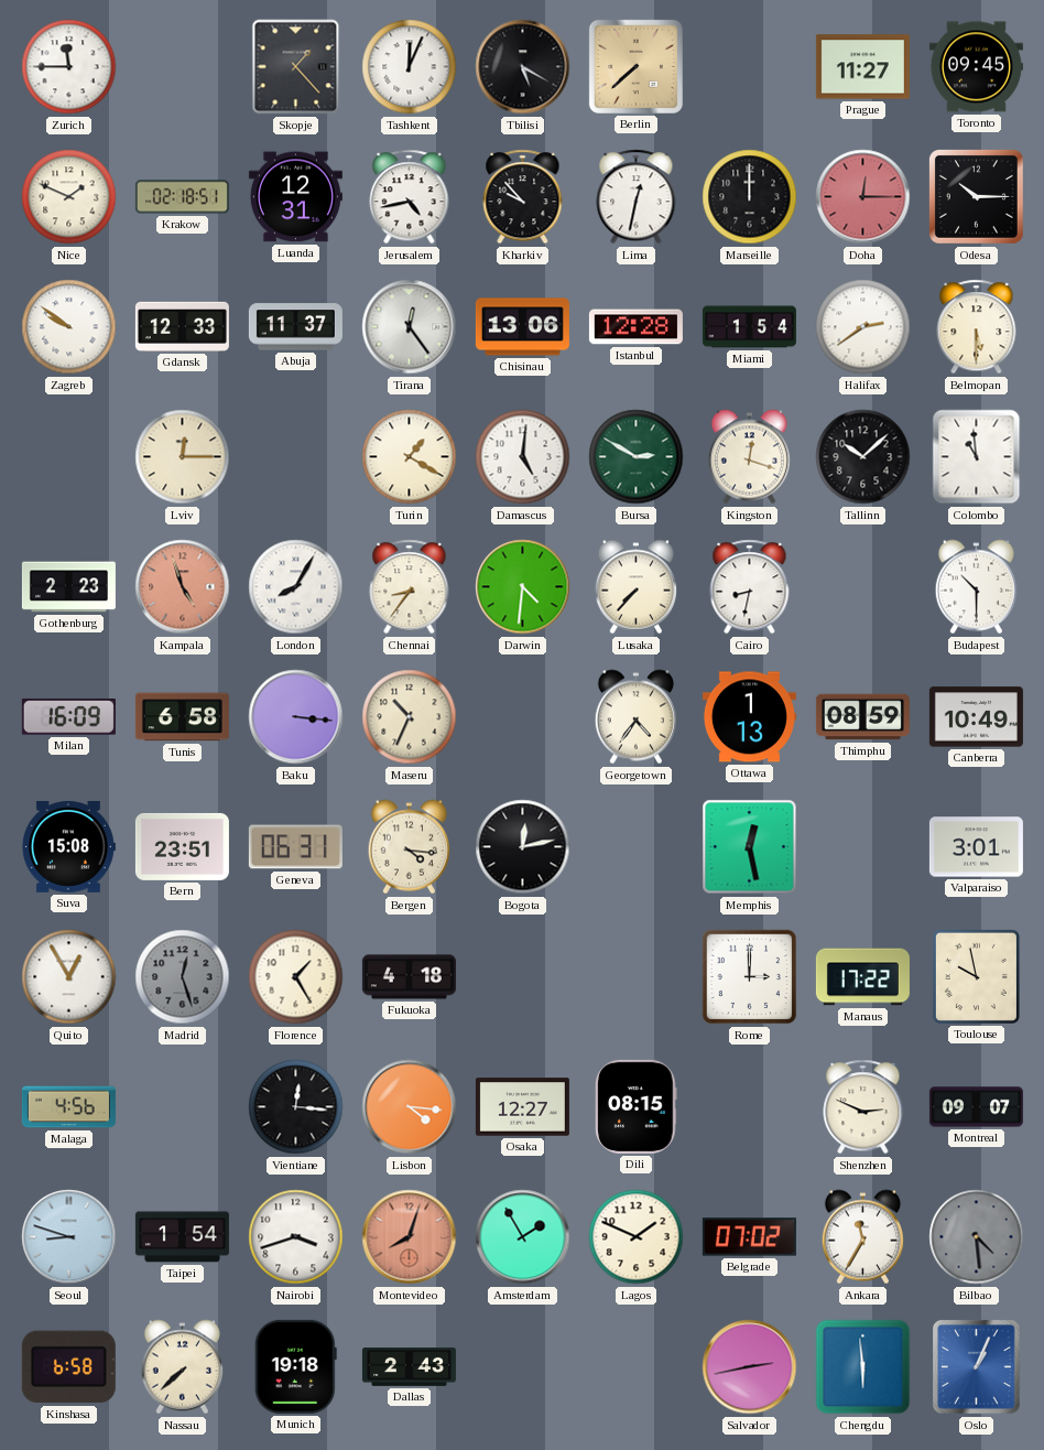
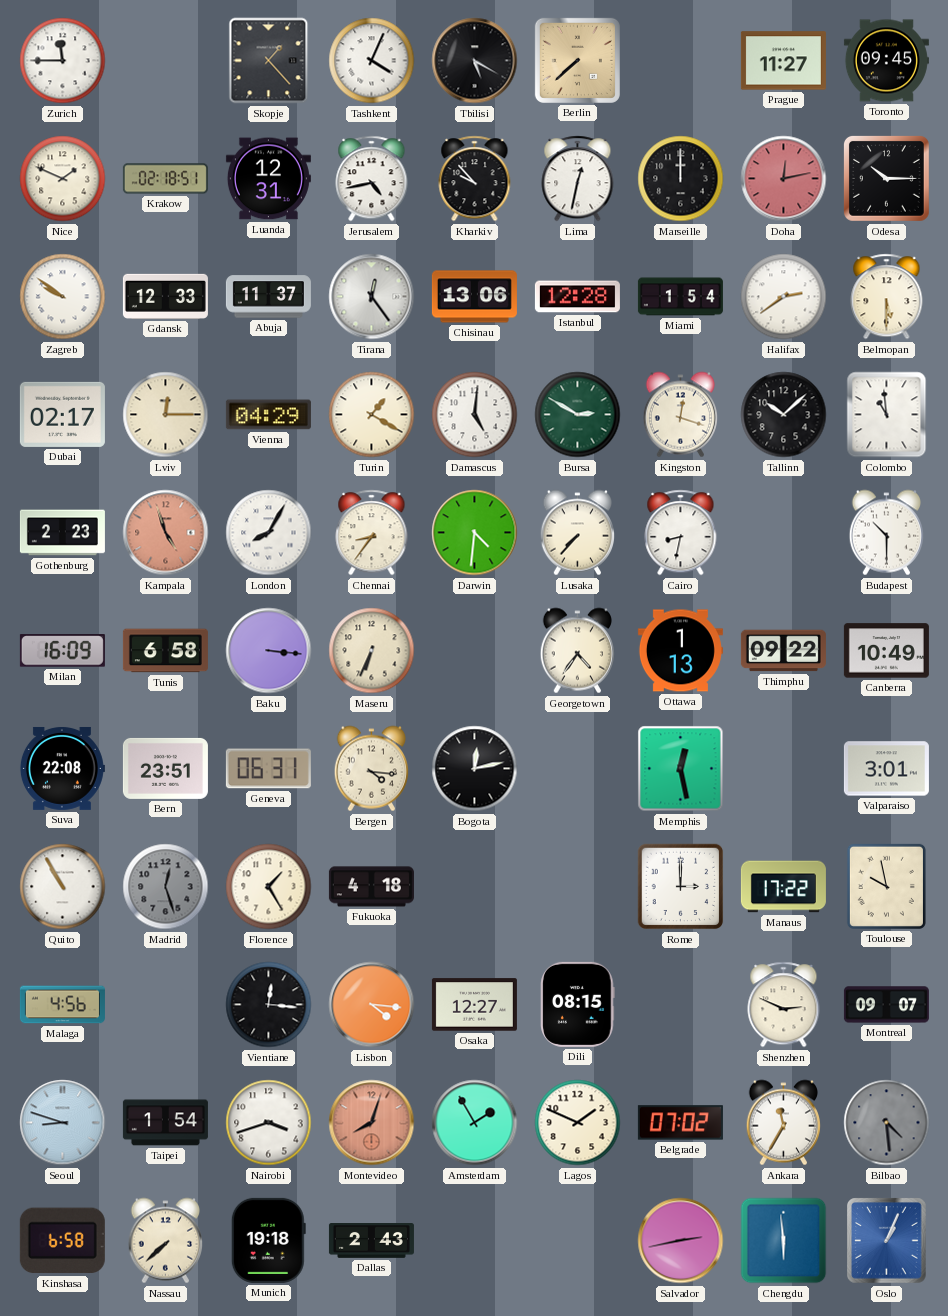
Tashkent: 12:04 -> 4:04 (372, 61)
Doha: 12:15 -> 12:13 (784, 179)
Dubai: none -> 02:17 (62, 414)
Vienna: none -> 04:29 (268, 415)
Maseru: 10:34 -> 6:34 (372, 651)
Thimphu: 08:59 -> 09:22 (783, 651)
Suva: 15:08 -> 22:08 (62, 768)
Quito: 12:55 -> 10:55 (63, 887)
